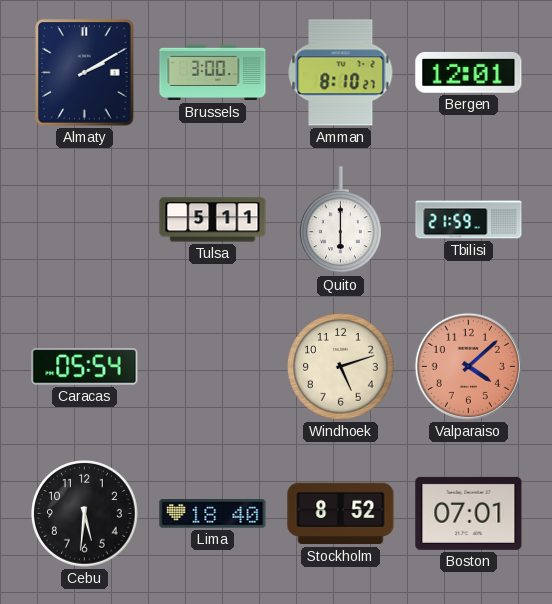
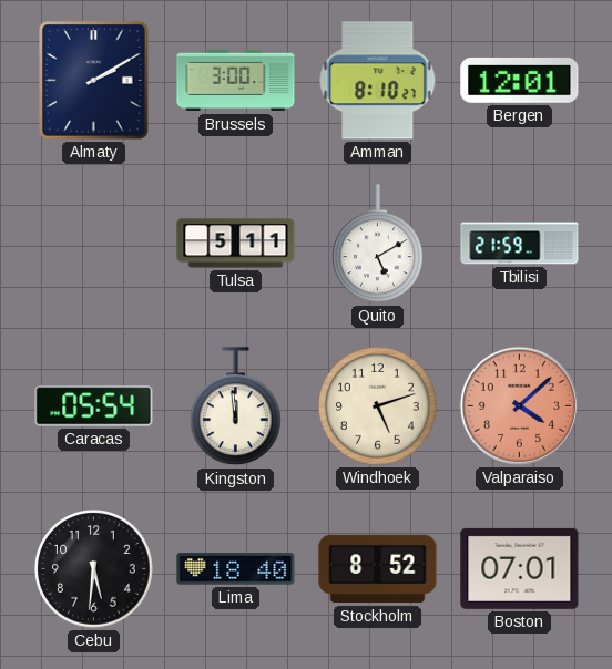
Quito: 6:00 -> 5:10 (377, 244)
Kingston: none -> 11:59 (235, 406)
